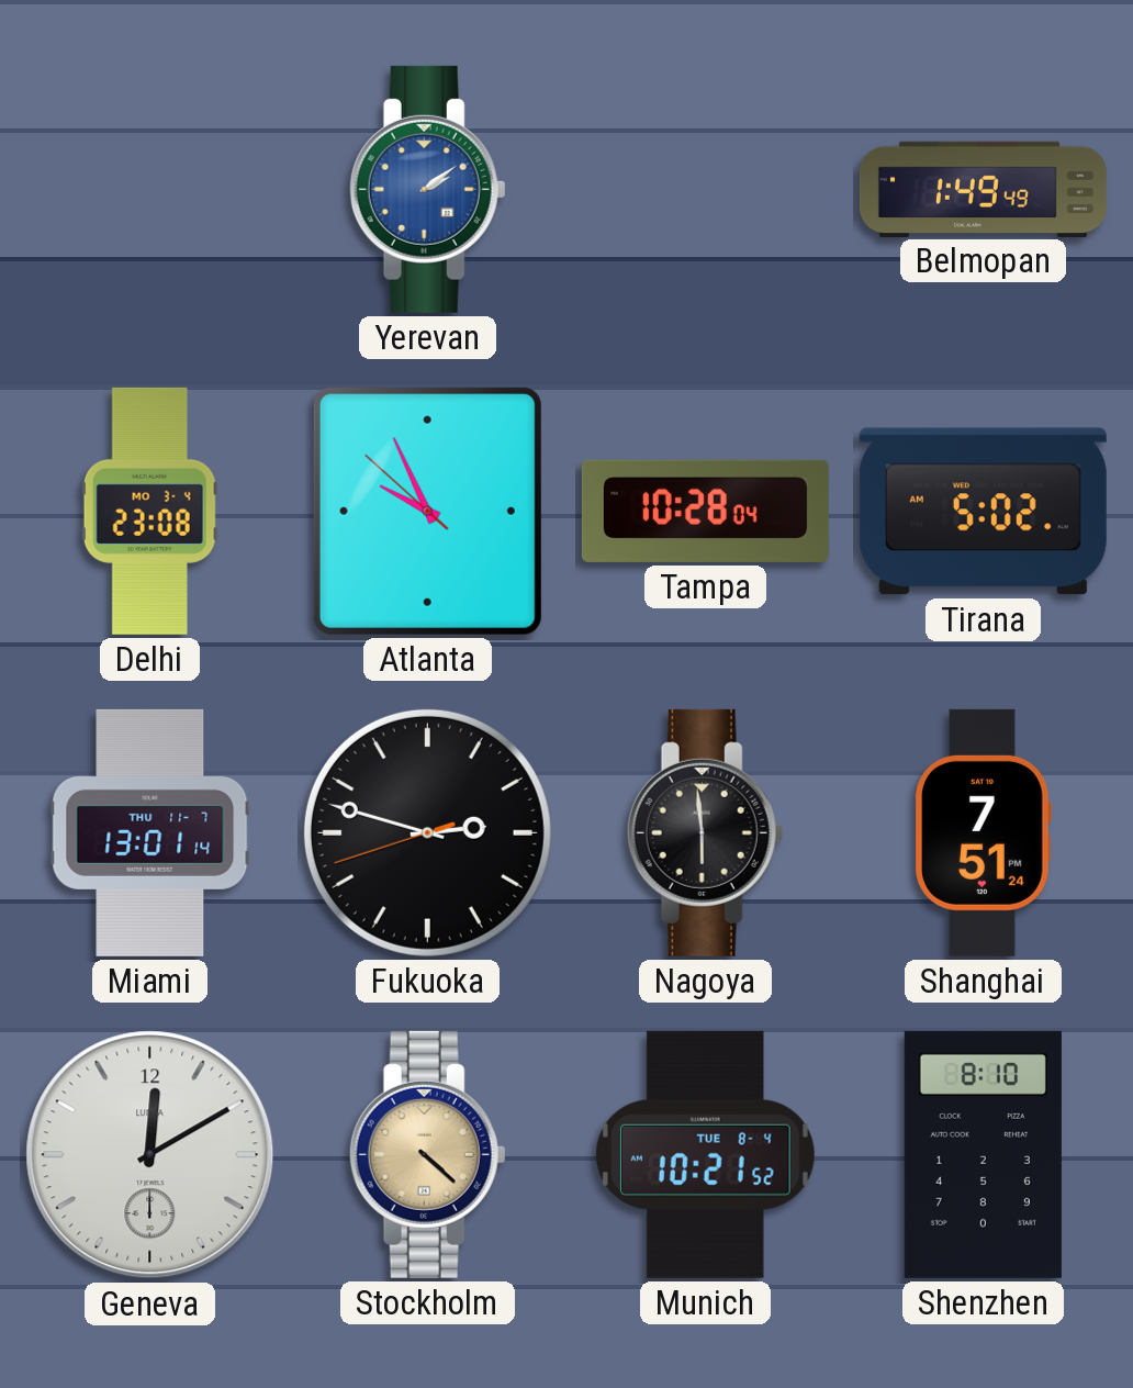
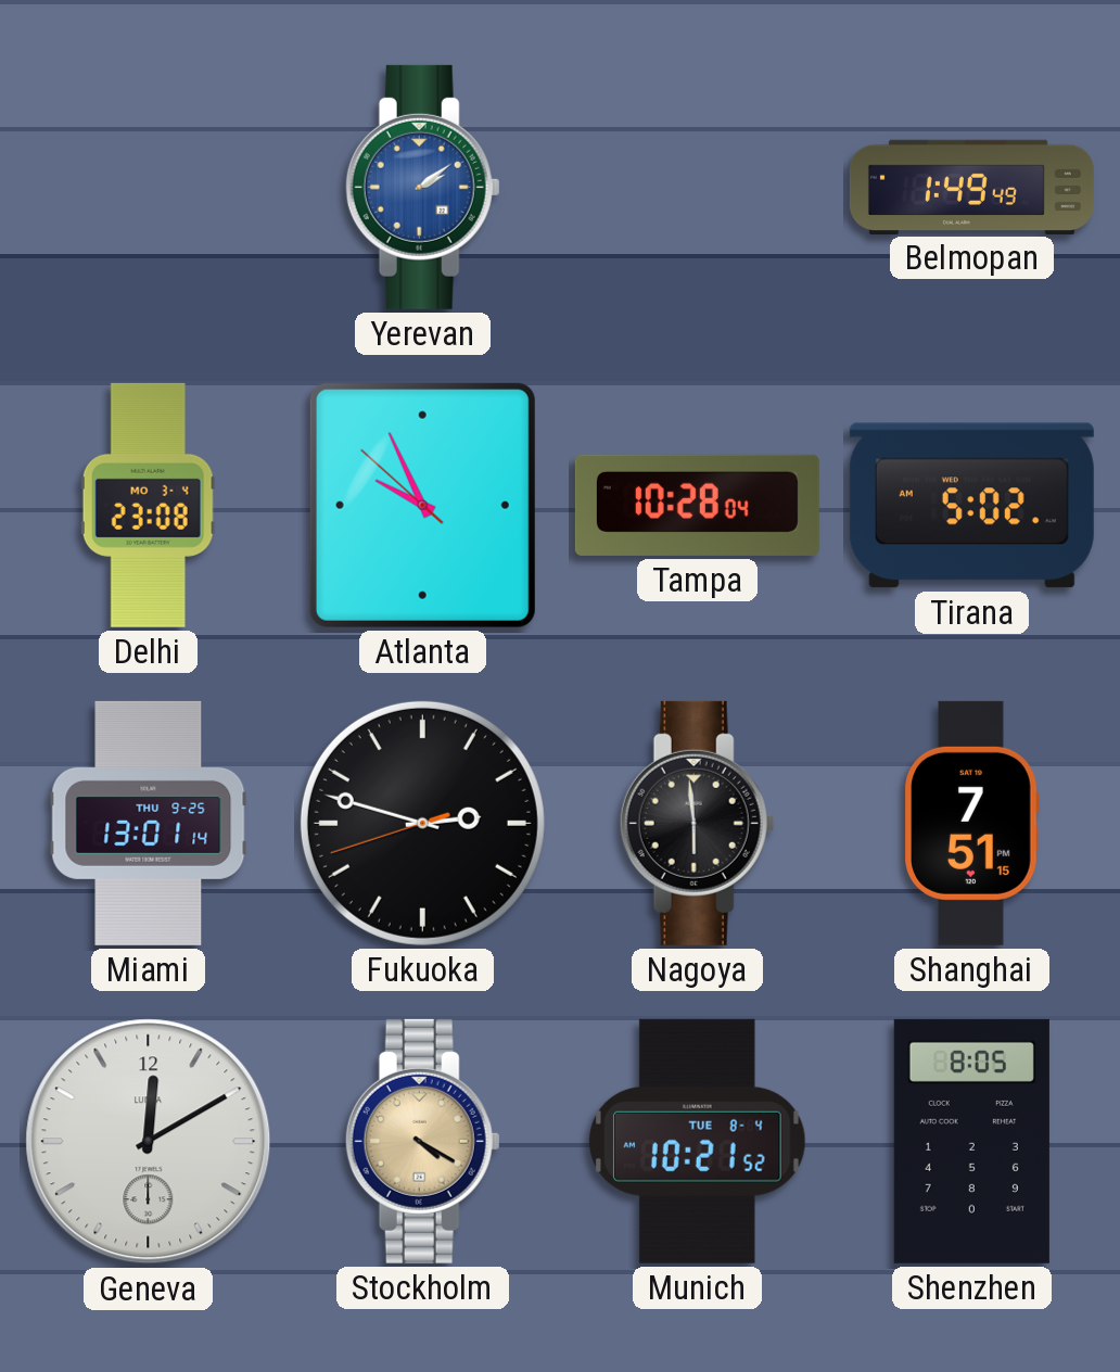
Miami date: THU 11-7 -> THU 9-25 (149, 823)
Shanghai: 7:51:24 -> 7:51:15 (971, 823)
Stockholm: 4:22 -> 4:20 (422, 1141)
Shenzhen: 8:10 -> 8:05 (971, 1141)
